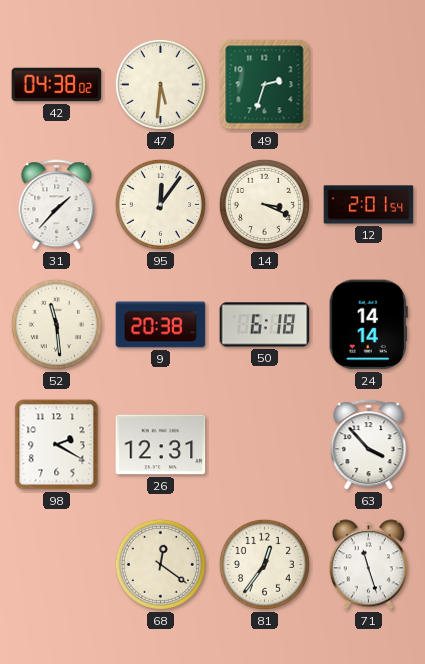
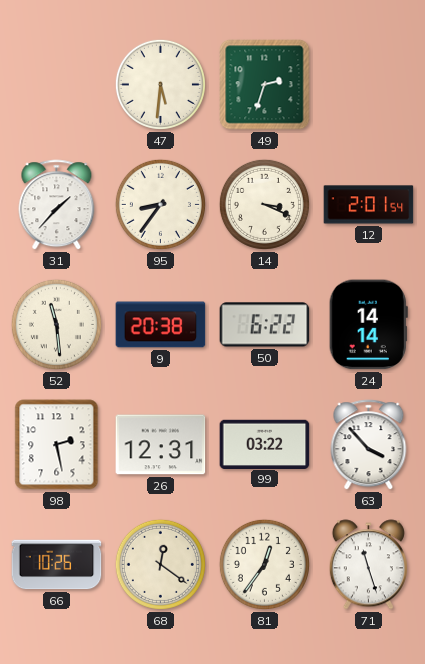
42: 04:38 -> none (57, 85)
95: 12:06 -> 8:36 (160, 204)
50: 6:18 -> 6:22 (265, 325)
98: 2:20 -> 2:28 (57, 445)
99: none -> 03:22 (265, 444)
66: none -> 10:26 (57, 565)
